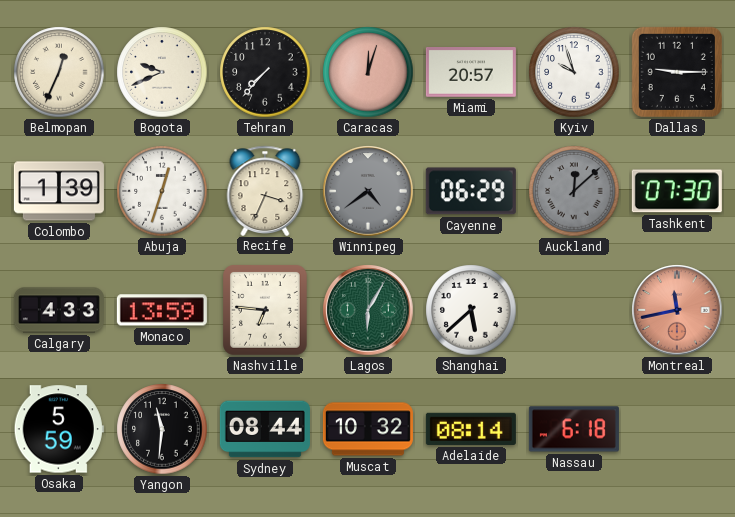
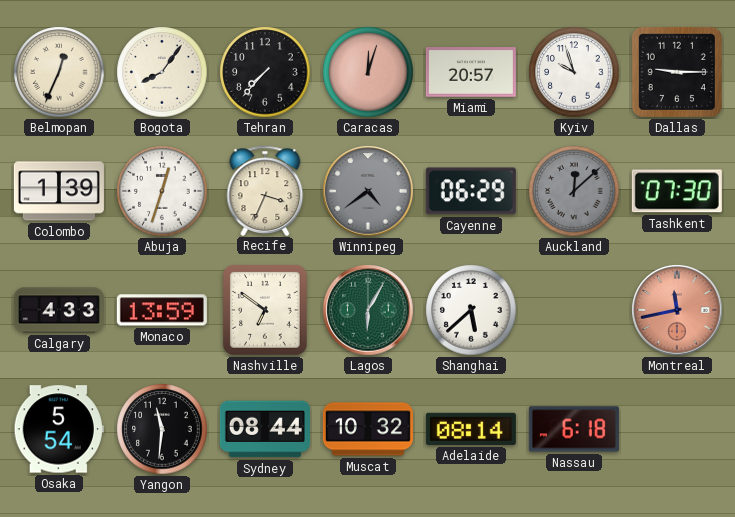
Bogota: 9:41 -> 8:06 (162, 72)
Nashville: 6:46 -> 6:51 (266, 311)
Osaka: 5:59 -> 5:54 (59, 429)
